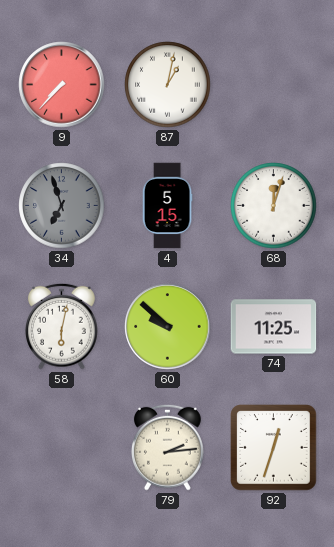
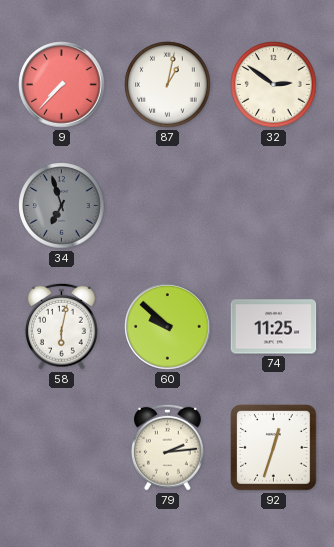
32: none -> 2:51 (274, 85)
4: 5:15 -> none (167, 206)
68: 12:03 -> none (274, 206)
